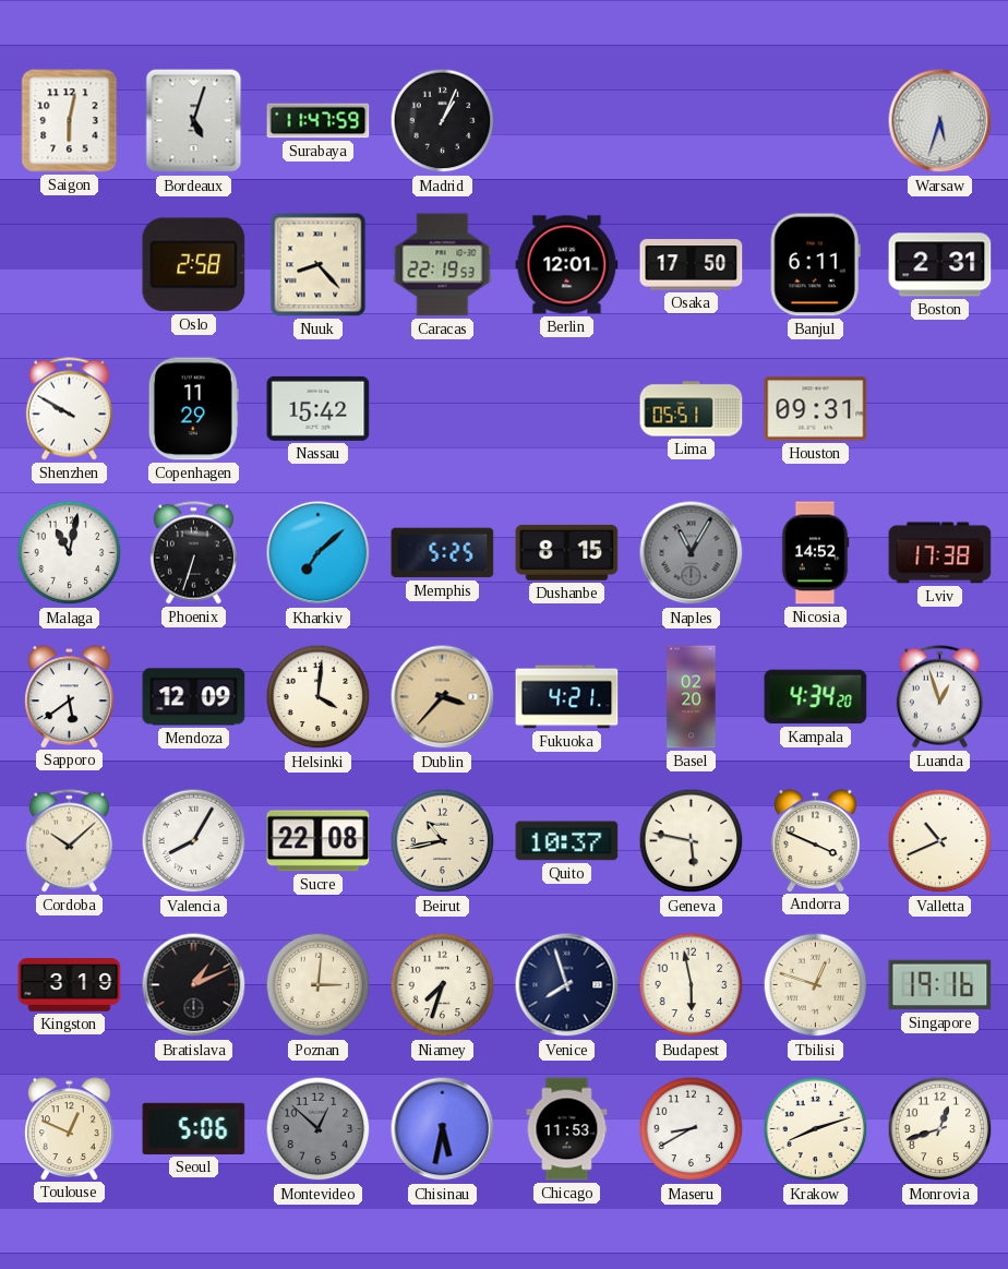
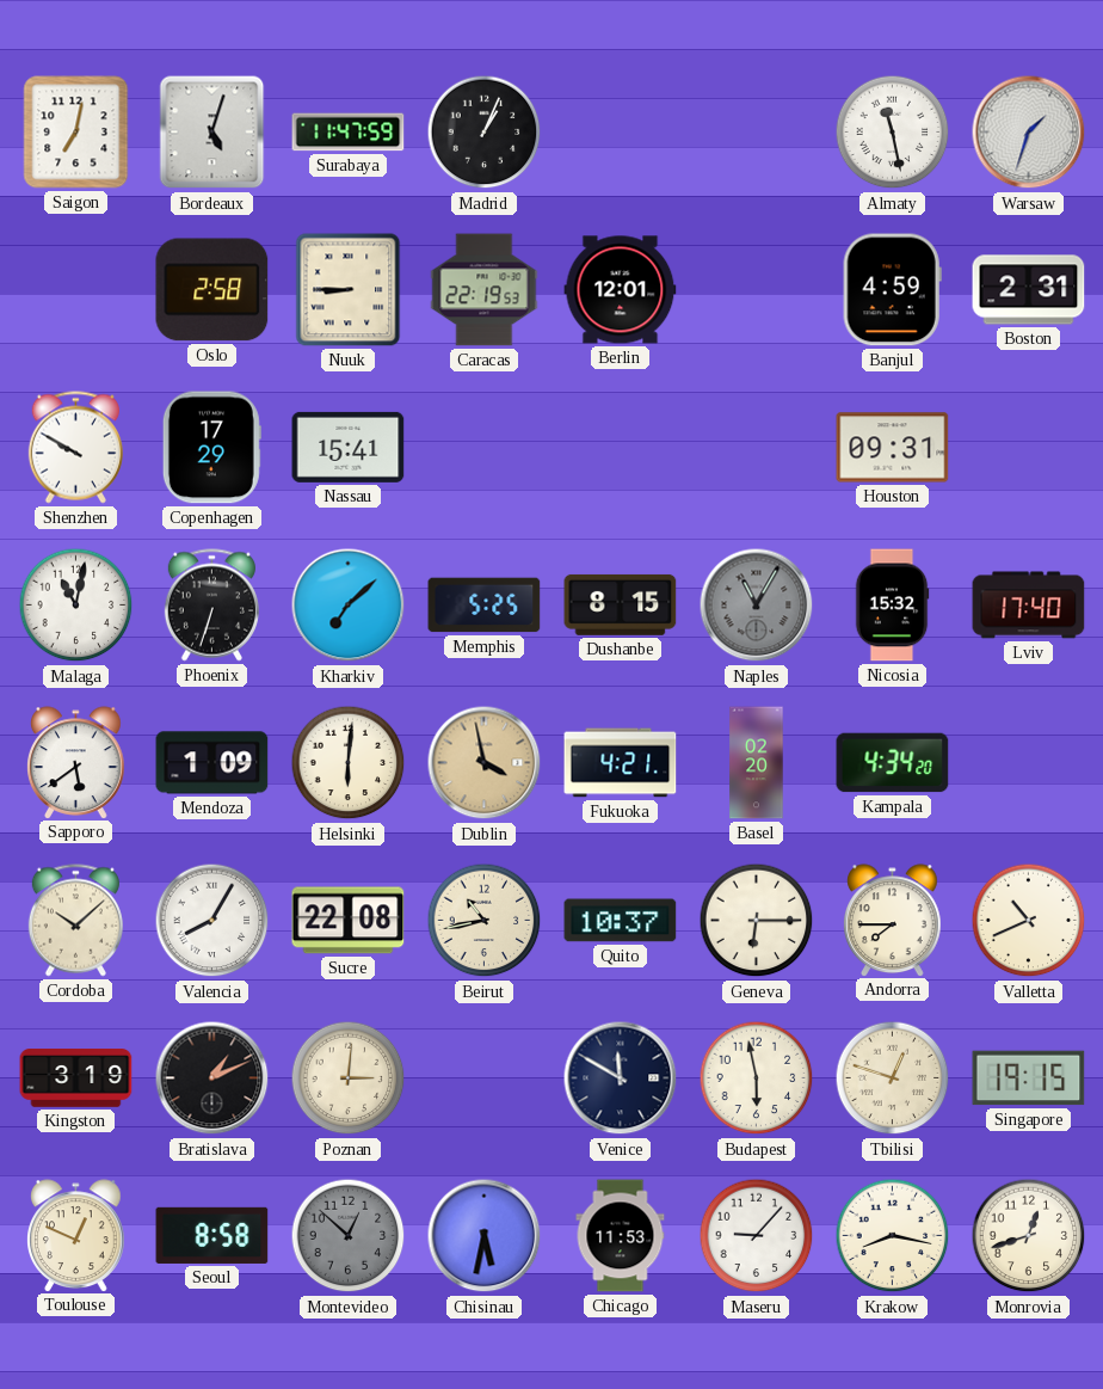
Saigon: 6:02 -> 7:02 (76, 133)
Almaty: none -> 11:28 (893, 133)
Warsaw: 5:33 -> 1:33 (1029, 133)
Nuuk: 8:23 -> 8:45 (349, 290)
Osaka: 17:50 -> none (692, 265)
Banjul: 6:11 -> 4:59 (892, 290)
Copenhagen: 11:29 -> 17:29 (211, 448)
Nassau: 15:42 -> 15:41 (349, 447)
Lima: 05:51 -> none (692, 409)
Nicosia: 14:52 -> 15:32 (892, 606)
Lviv: 17:38 -> 17:40 (1029, 606)
Mendoza: 12:09 -> 1:09 (212, 763)
Helsinki: 4:01 -> 6:01 (349, 763)
Dublin: 3:37 -> 3:58 (485, 763)
Luanda: 12:57 -> none (939, 697)
Geneva: 5:47 -> 6:15 (757, 921)
Andorra: 3:49 -> 7:45 (893, 920)
Niamey: 7:33 -> none (443, 985)
Venice: 7:57 -> 11:50 (621, 1078)
Singapore: 19:16 -> 19:15 (1029, 1078)
Seoul: 5:06 -> 8:58 (212, 1235)
Maseru: 8:40 -> 9:07 (757, 1236)
Krakow: 8:12 -> 8:17 (893, 1236)
